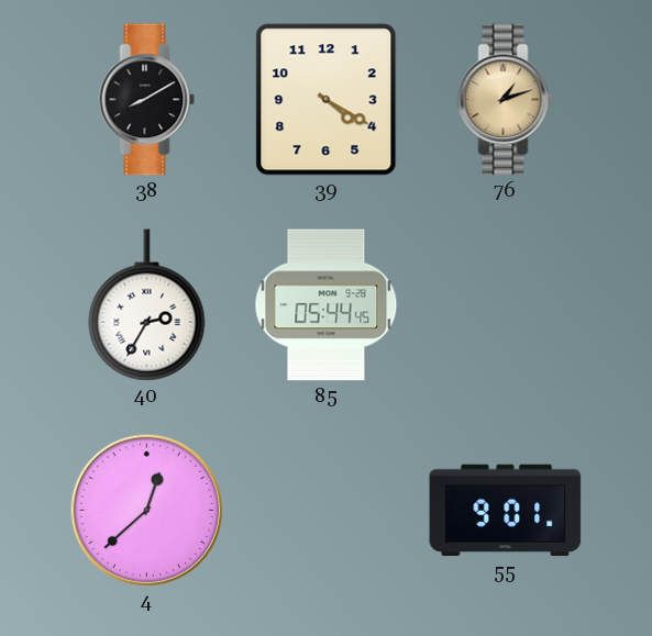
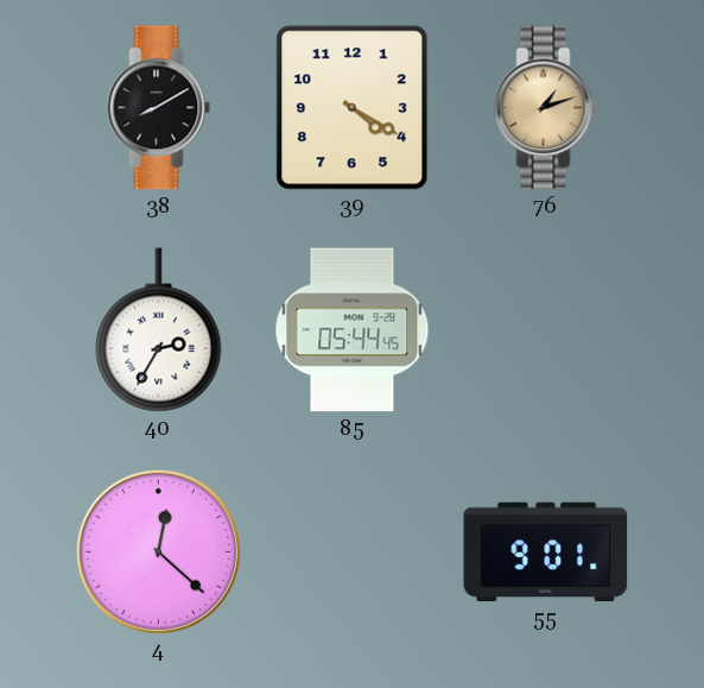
4: 12:38 -> 12:22 (158, 551)
